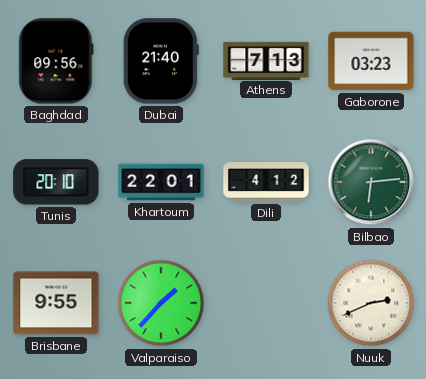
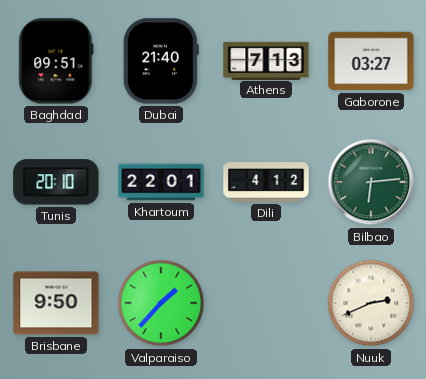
Baghdad: 09:56 -> 09:51 (56, 61)
Gaborone: 03:23 -> 03:27 (371, 61)
Brisbane: 9:55 -> 9:50 (56, 303)
